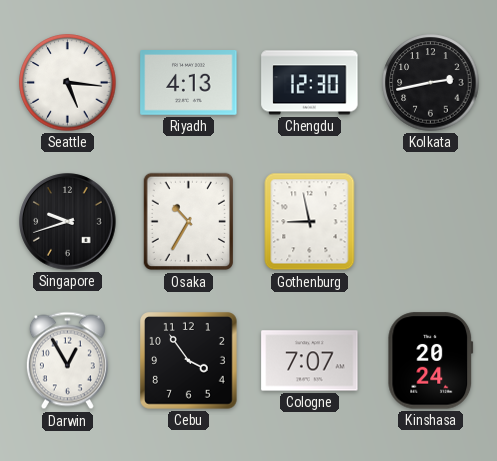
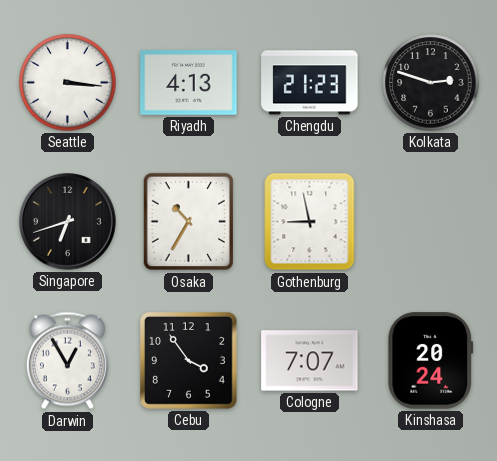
Seattle: 5:16 -> 3:16 (68, 83)
Chengdu: 12:30 -> 21:23 (310, 83)
Kolkata: 2:43 -> 2:48 (431, 83)
Singapore: 9:42 -> 6:42 (68, 222)
